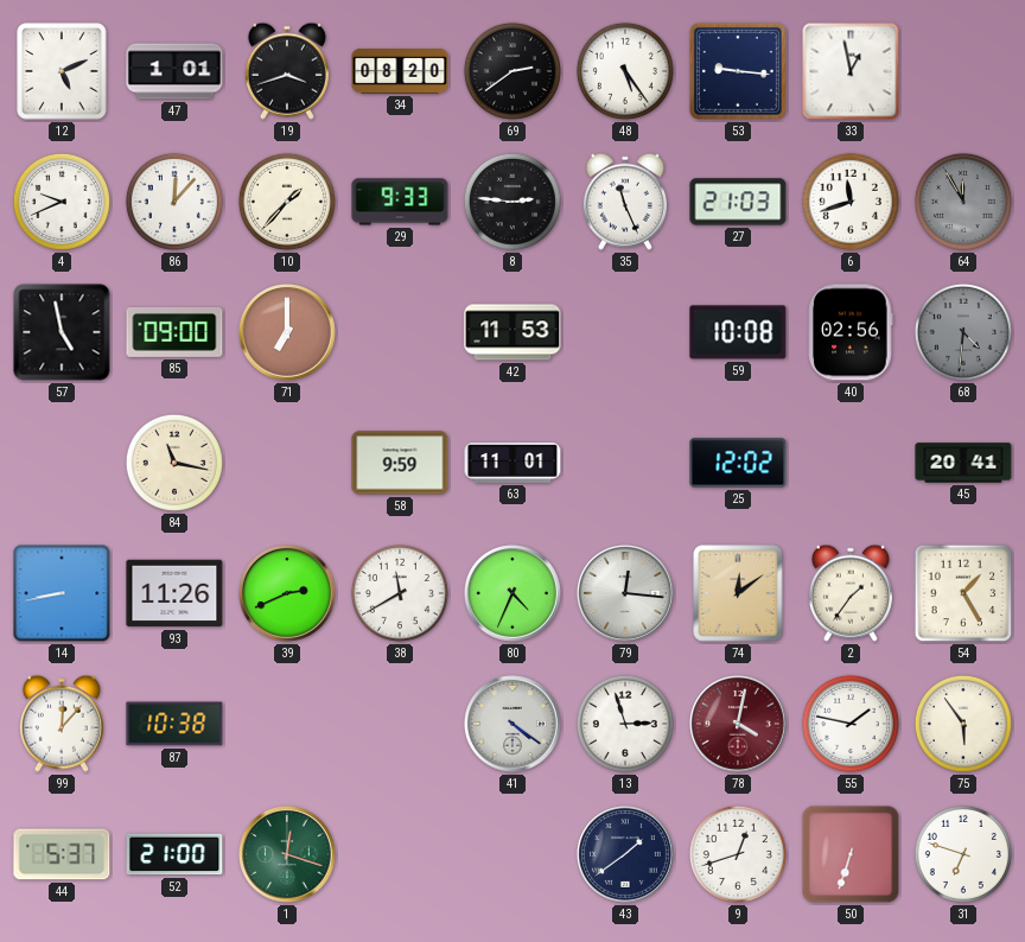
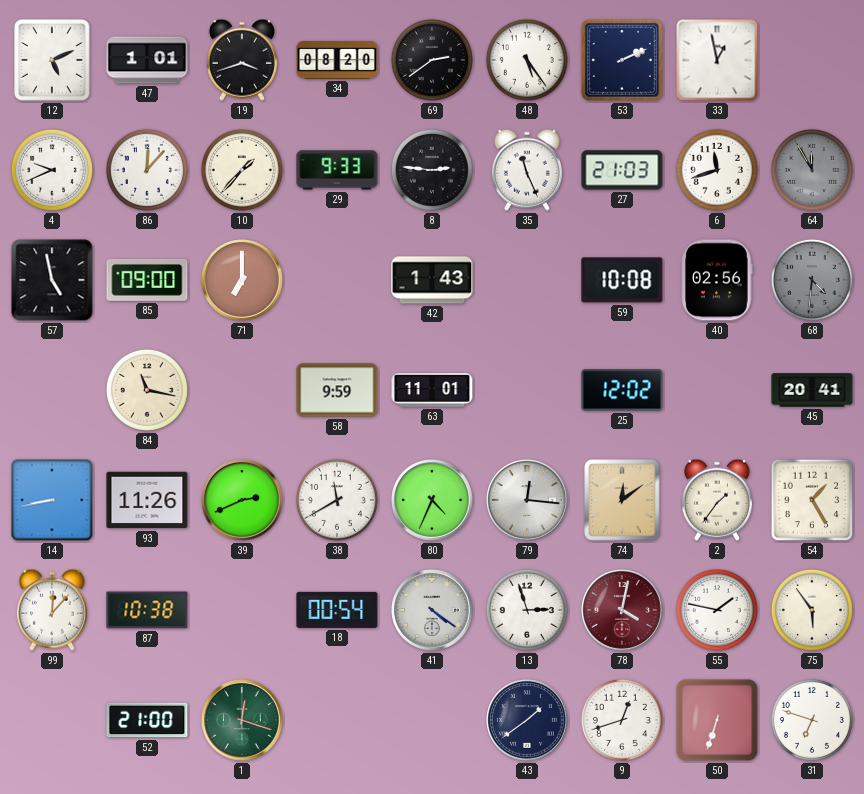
53: 9:16 -> 2:11 (622, 60)
42: 11:53 -> 1:43 (432, 280)
18: none -> 00:54 (337, 610)
44: 5:37 -> none (62, 854)
